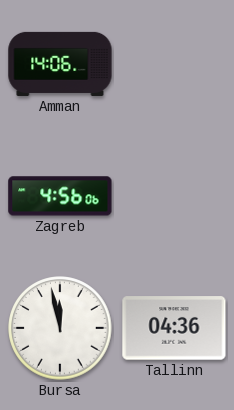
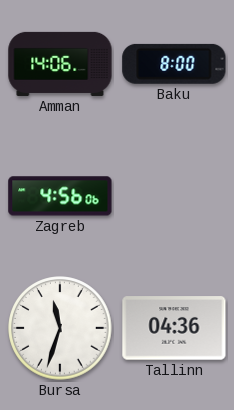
Baku: none -> 8:00 (174, 64)
Bursa: 11:58 -> 11:33 (60, 328)
